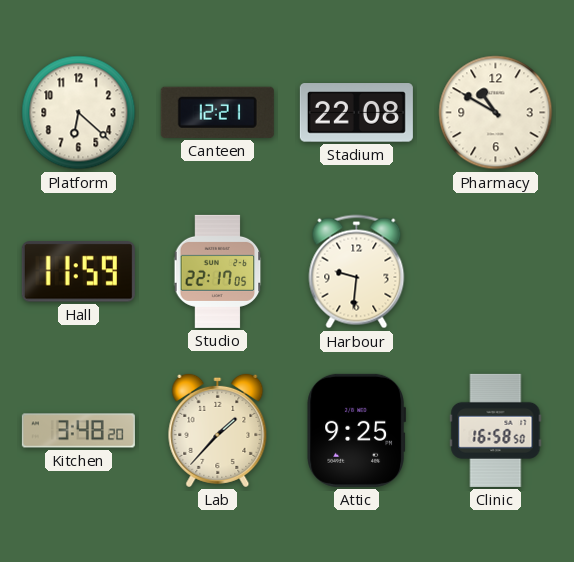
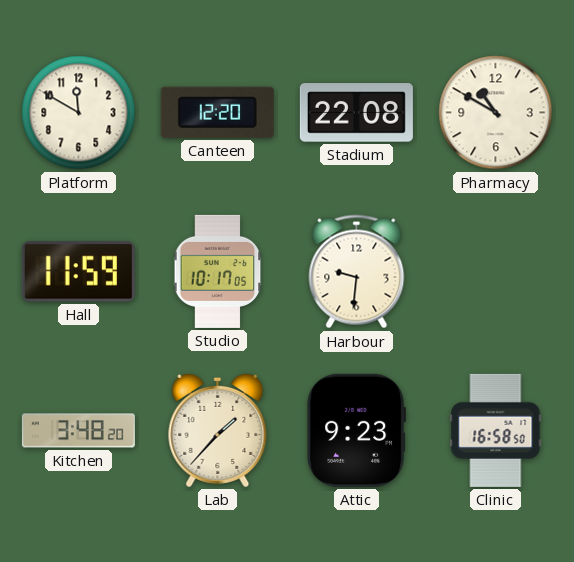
Platform: 6:22 -> 11:50 (79, 113)
Canteen: 12:21 -> 12:20 (217, 112)
Studio: 22:17 -> 10:17 (218, 271)
Attic: 9:25 -> 9:23 (356, 430)
